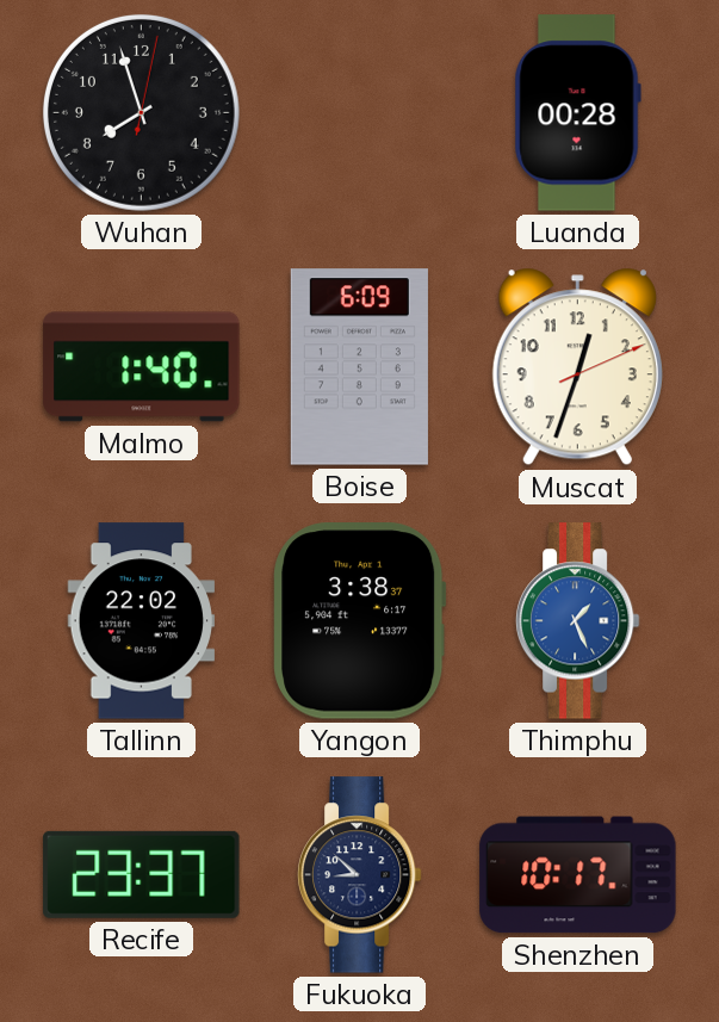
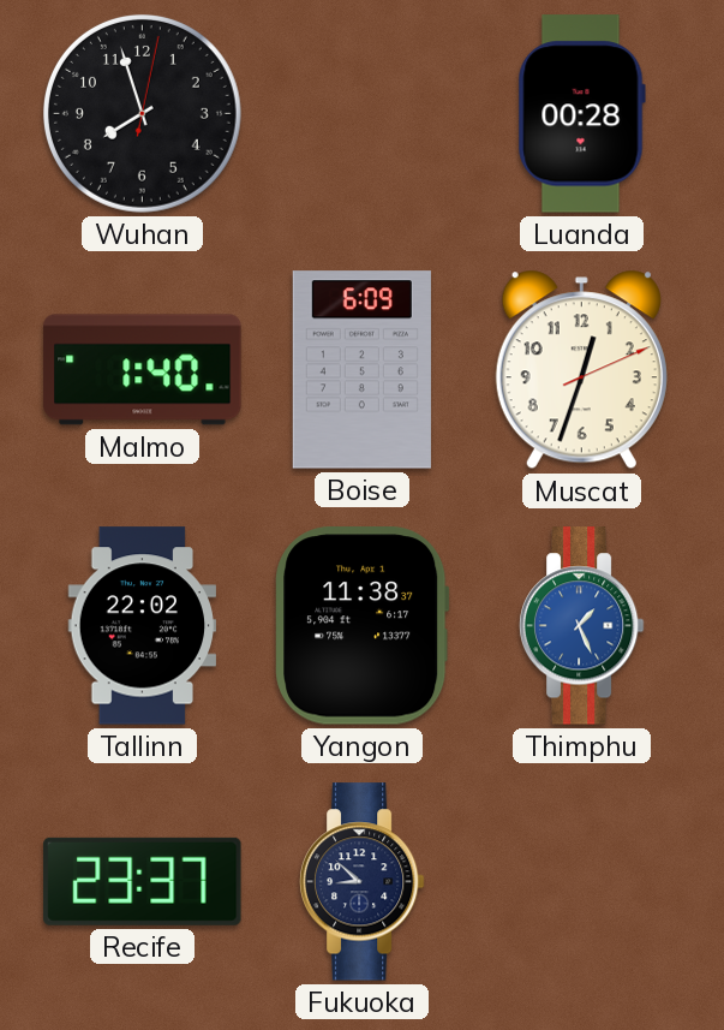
Yangon: 3:38 -> 11:38 (363, 626)
Shenzhen: 10:17 -> none (578, 875)
